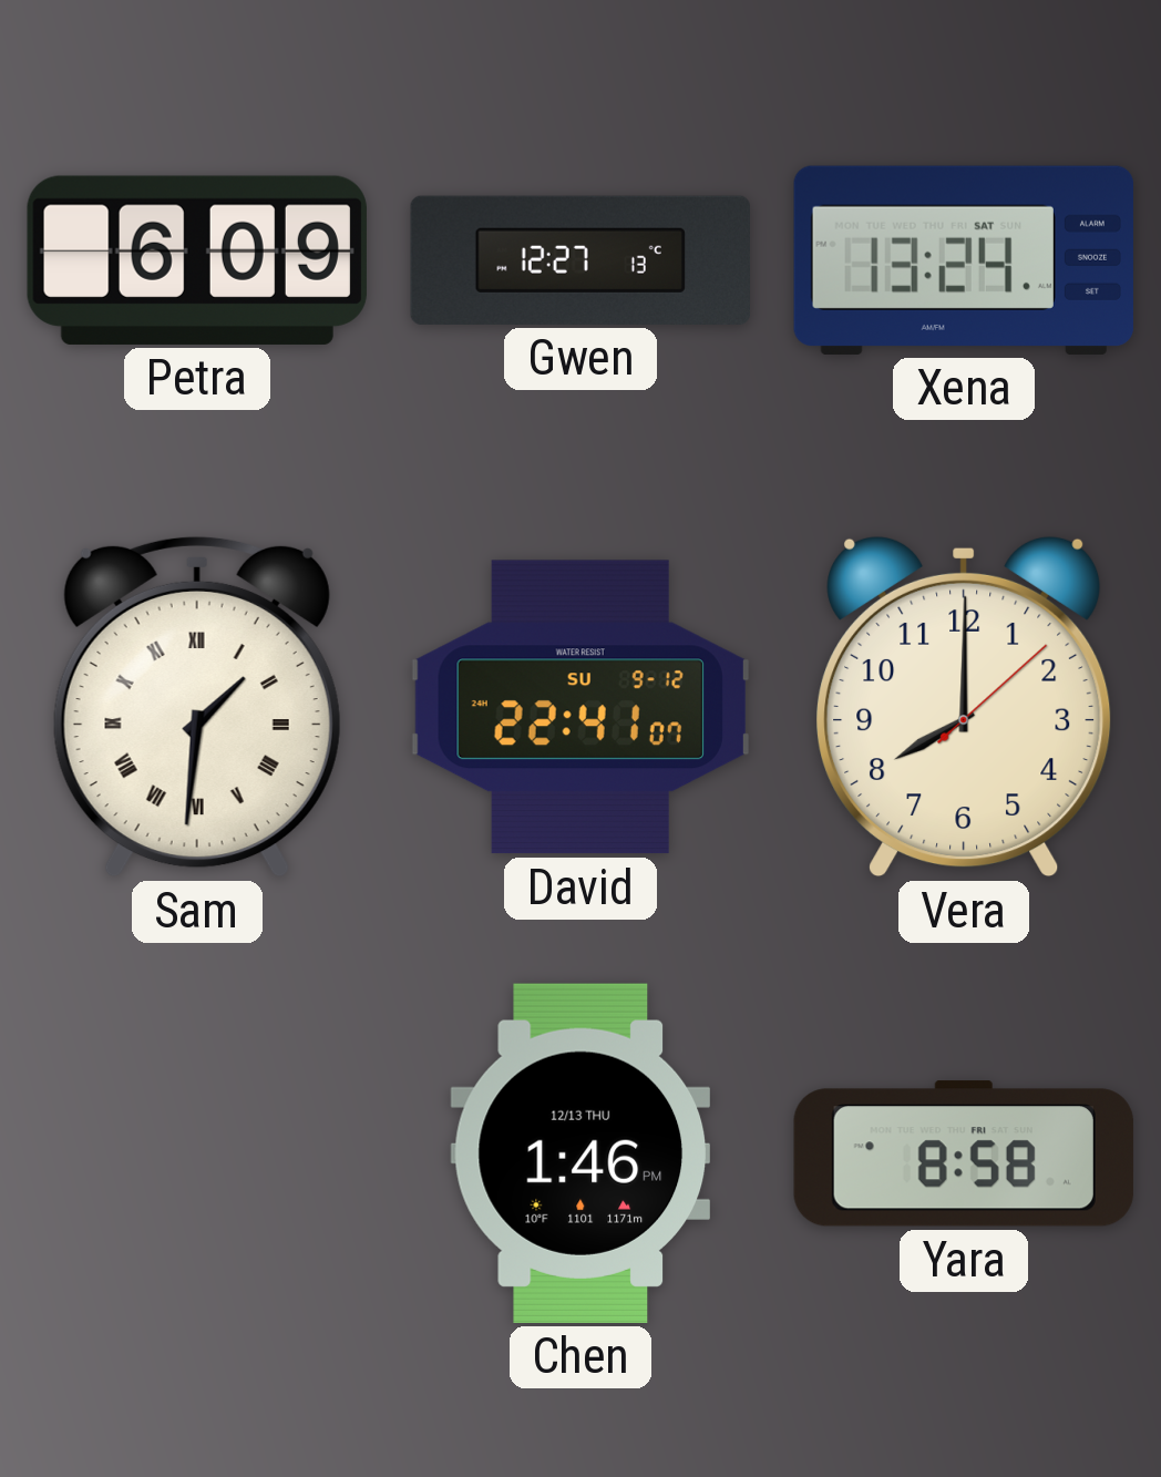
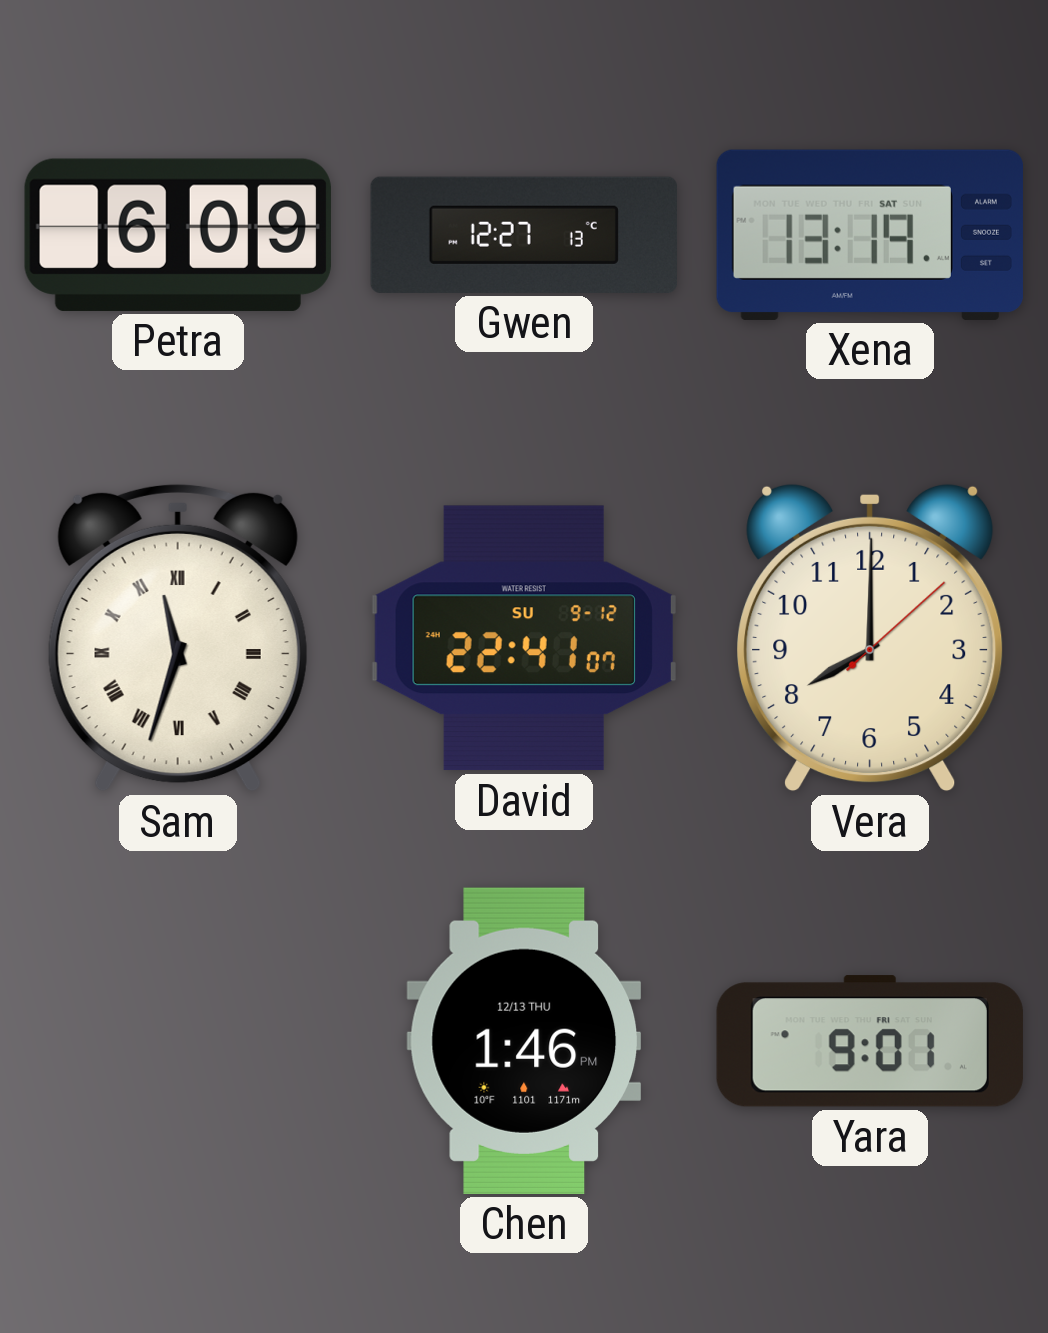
Xena: 13:24 -> 13:19 (870, 235)
Sam: 1:31 -> 11:33 (178, 638)
Yara: 8:58 -> 9:01 (870, 1041)
